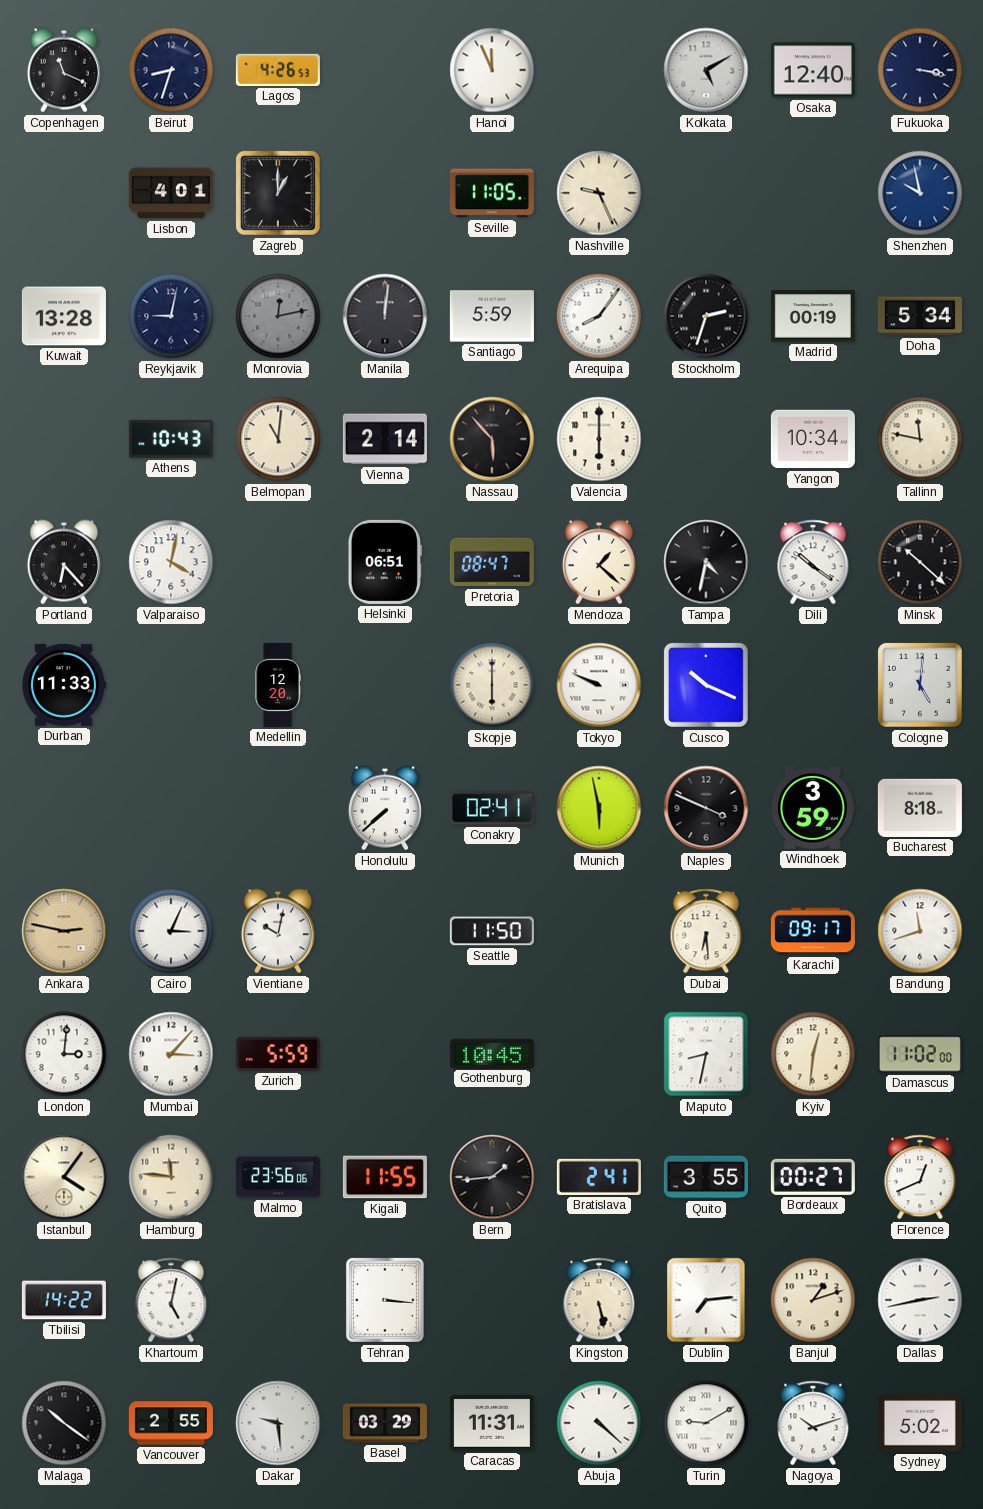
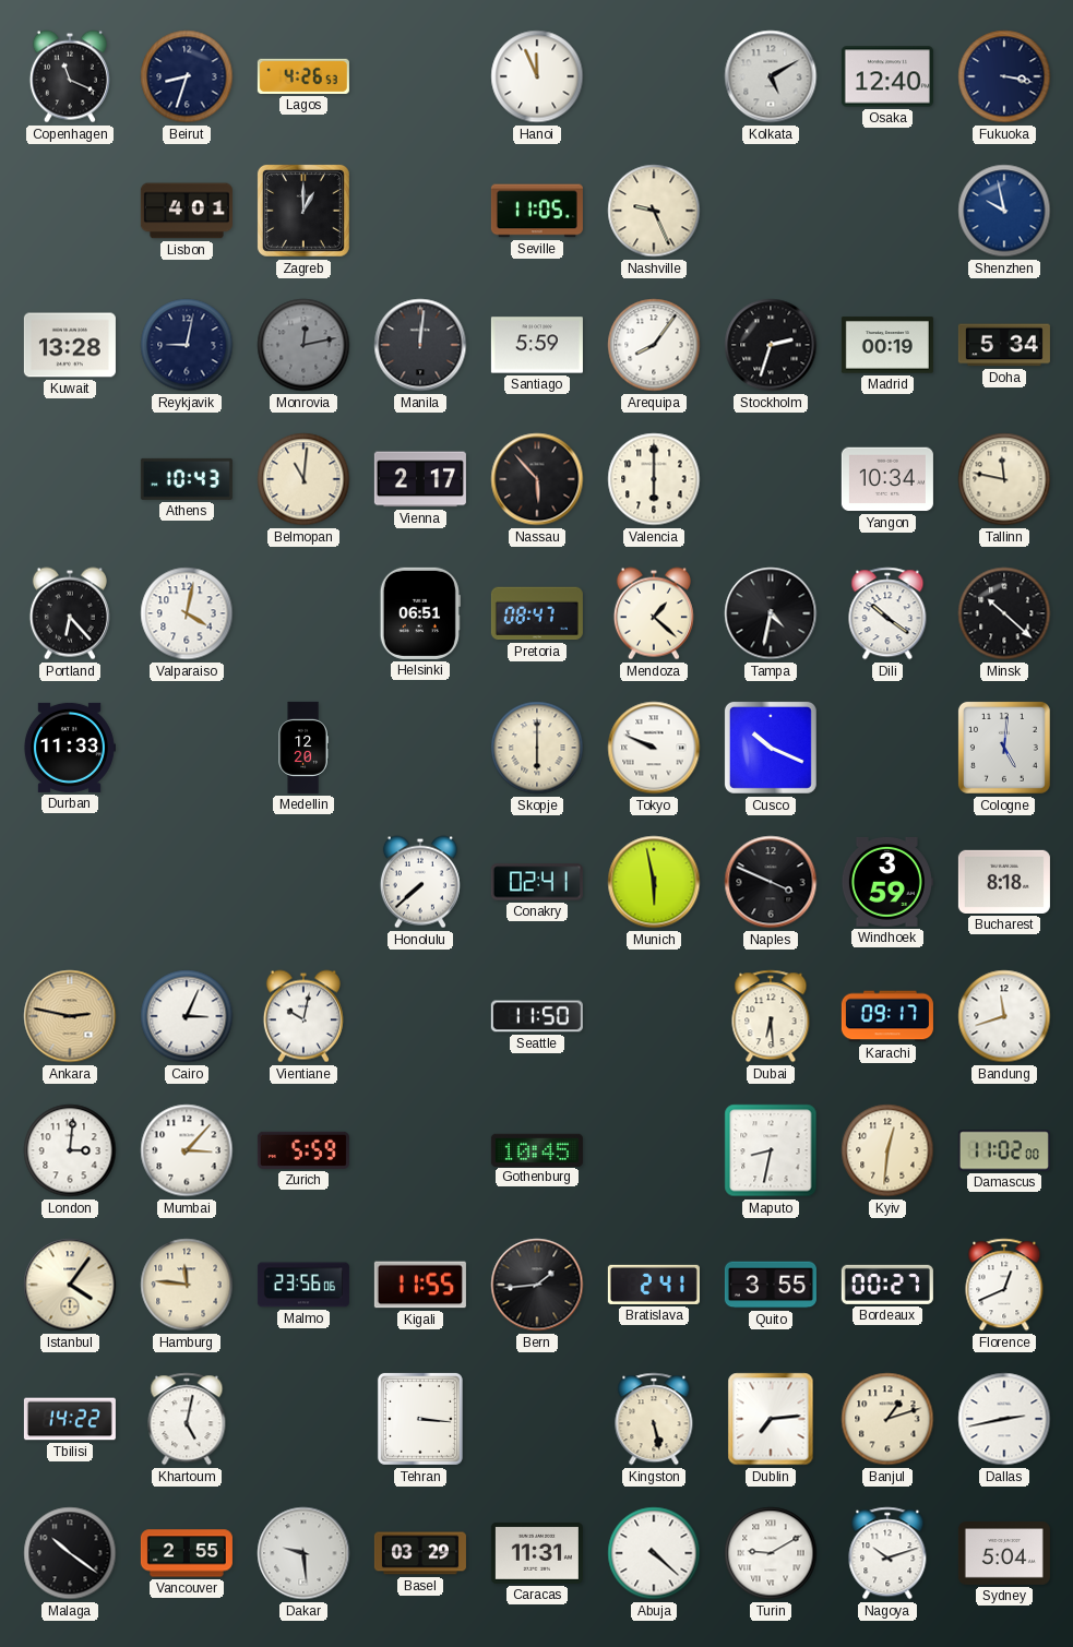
Vienna: 2:14 -> 2:17 (420, 479)
Sydney: 5:02 -> 5:04 (1004, 1553)
